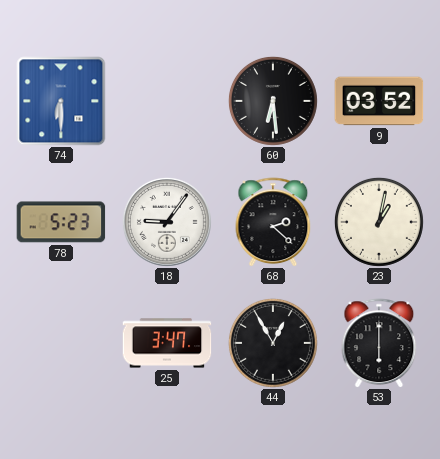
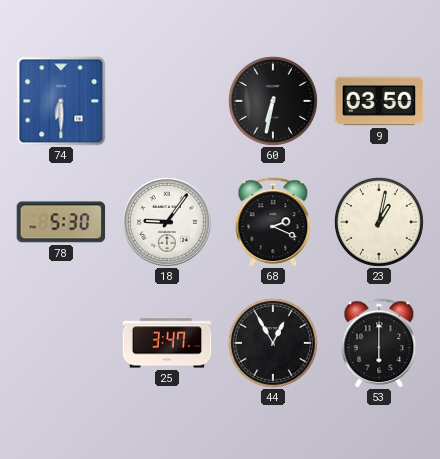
60: 6:29 -> 6:32 (273, 101)
9: 03:52 -> 03:50 (379, 101)
78: 5:23 -> 5:30 (61, 222)
68: 2:22 -> 2:19 (273, 222)
